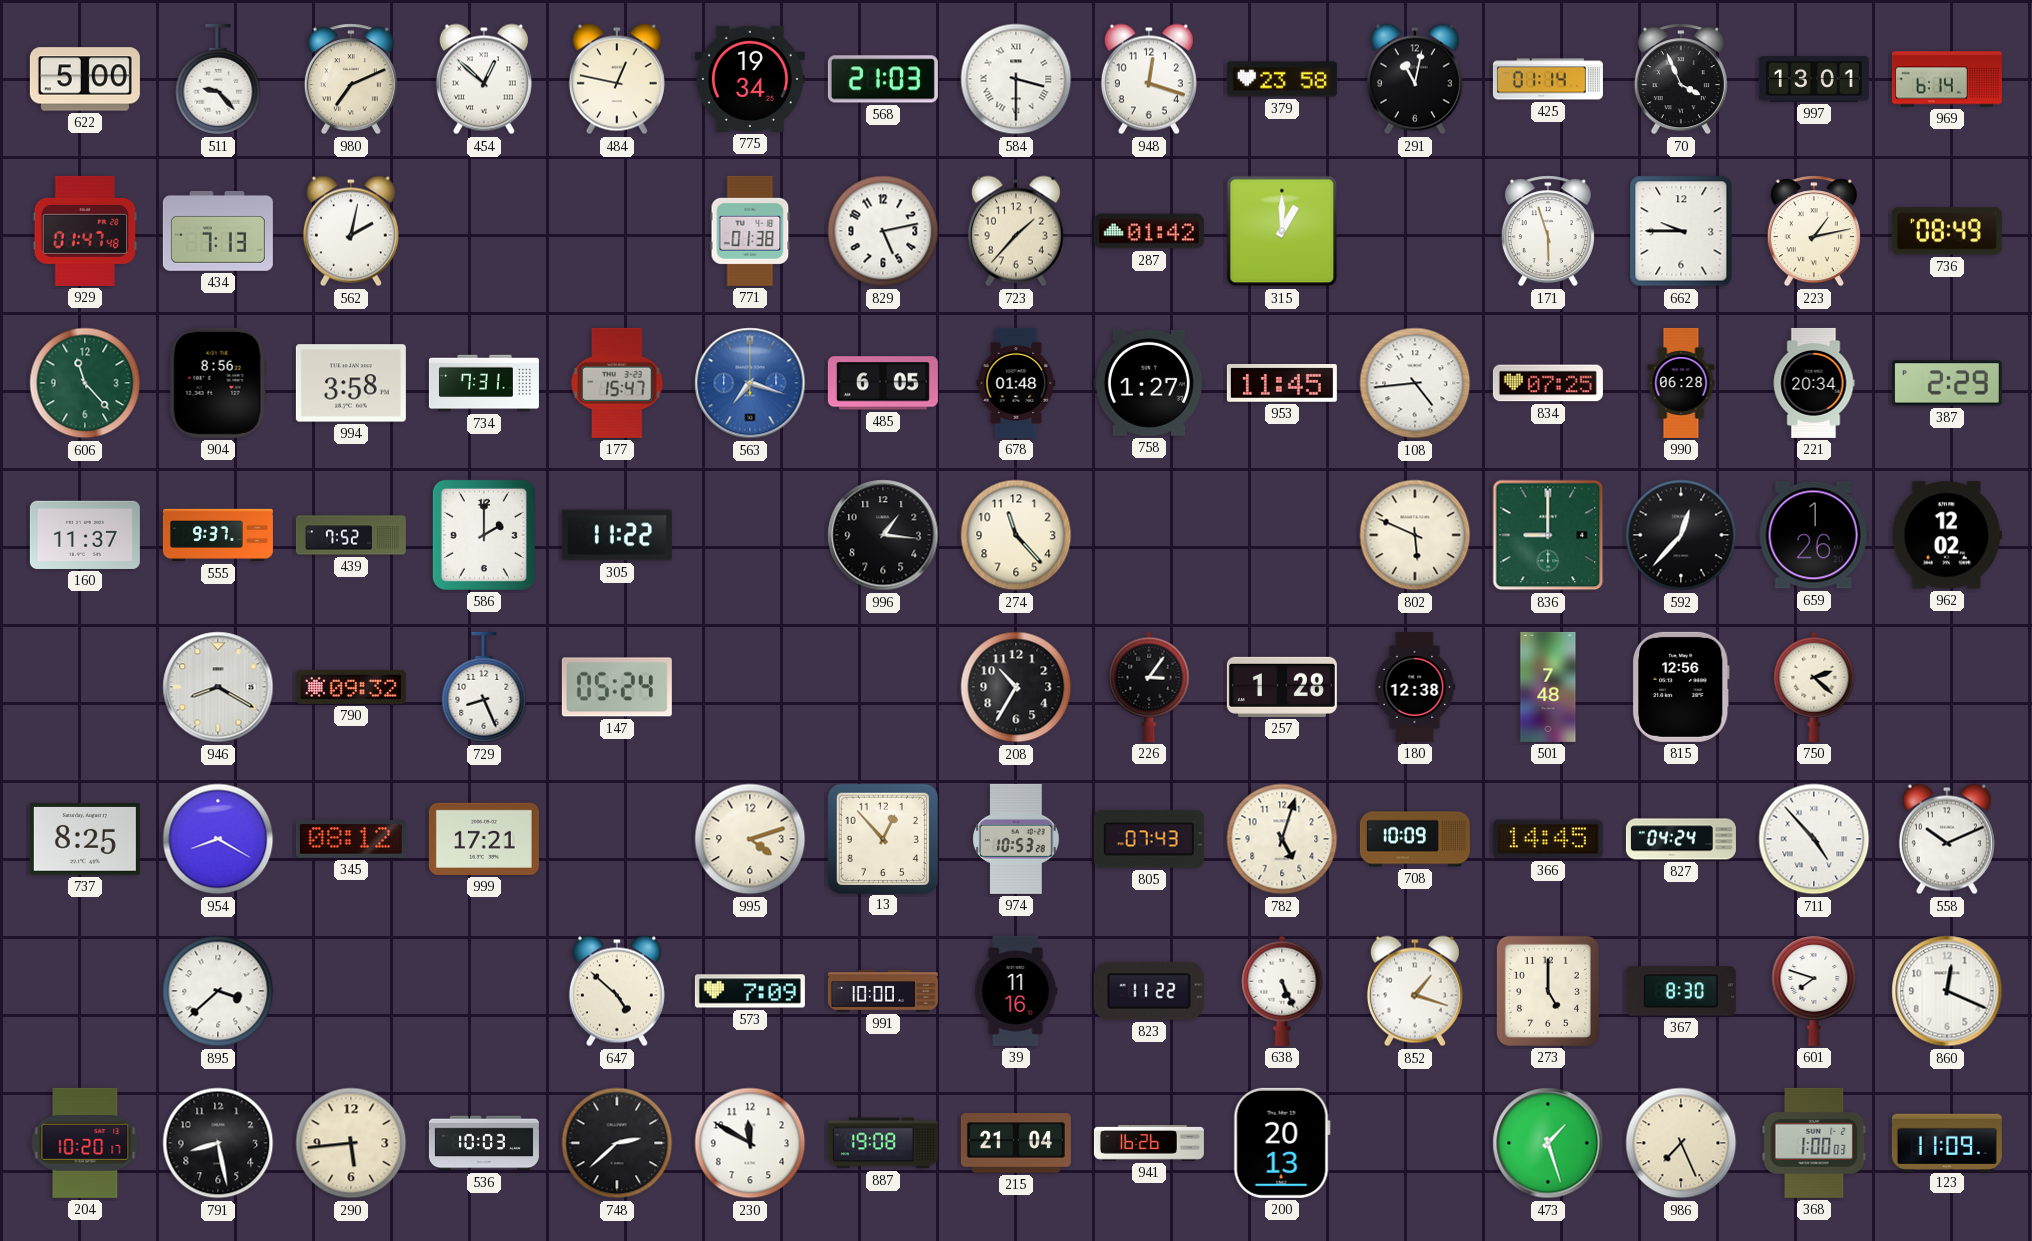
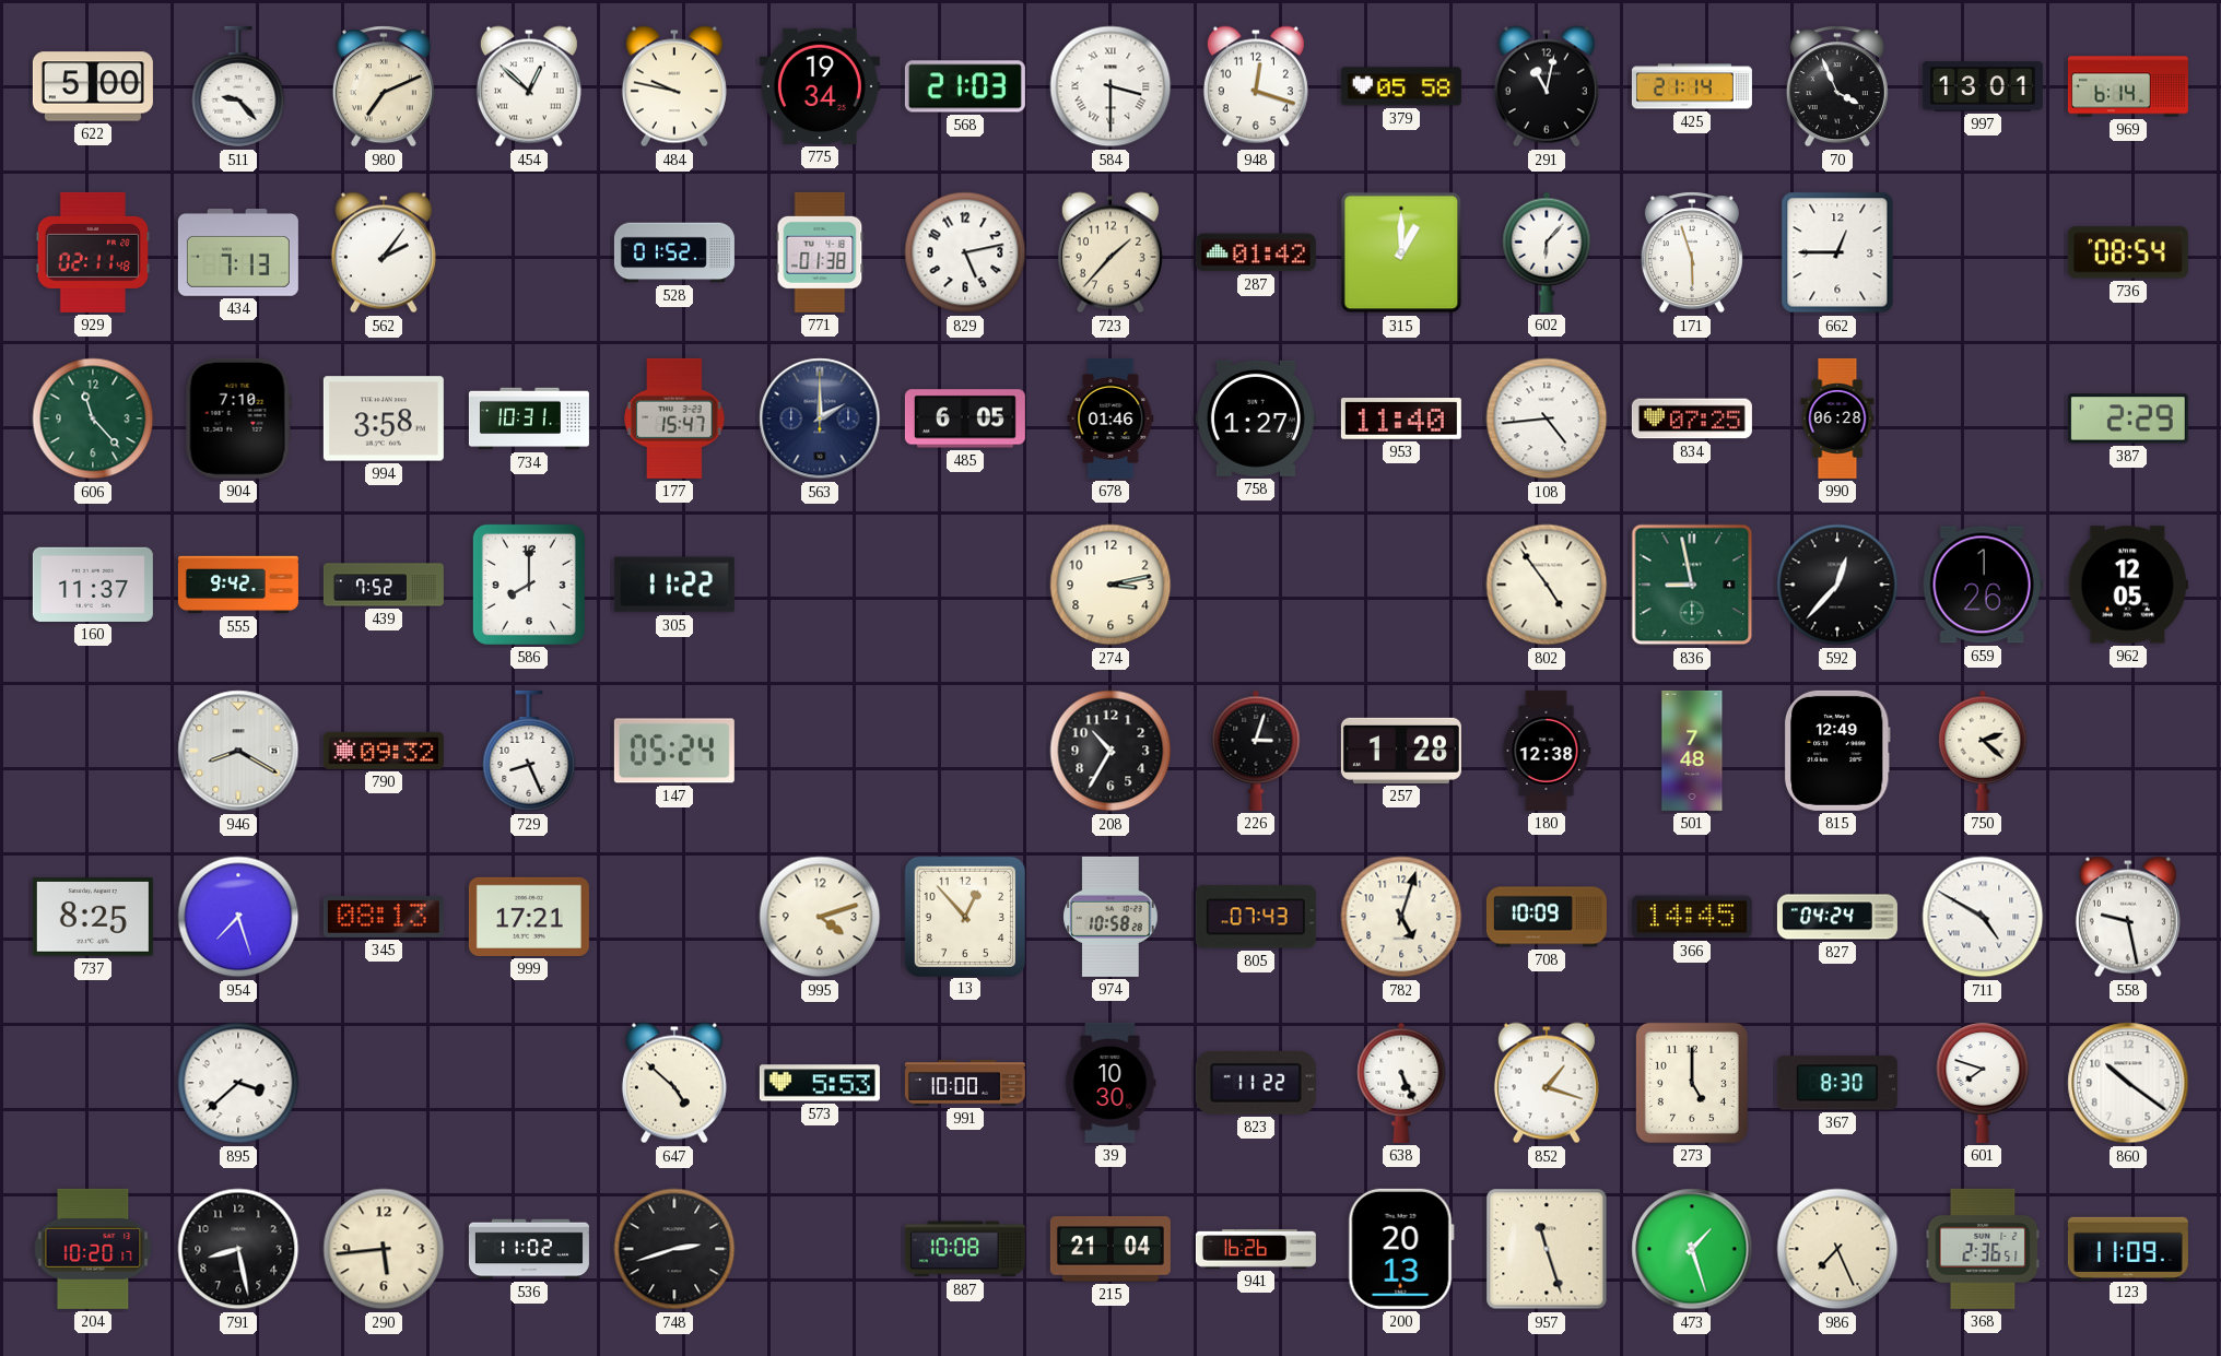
484: 12:47 -> 9:47 (674, 86)
379: 23:58 -> 05:58 (1401, 86)
425: 01:14 -> 21:14 (1692, 86)
929: 01:47 -> 02:11 (93, 252)
562: 2:02 -> 2:06 (384, 252)
528: none -> 01:52 (674, 252)
602: none -> 6:07 (1547, 252)
662: 9:45 -> 12:45 (1837, 252)
223: 1:13 -> none (1814, 231)
736: 08:49 -> 08:54 (2128, 252)
904: 8:56 -> 7:10 (238, 418)
734: 7:31 -> 10:31 (529, 418)
563: 7:18 -> 2:00 (820, 418)
563 dial: blue -> navy (820, 418)
678: 01:48 -> 01:46 (1110, 418)
953: 11:45 -> 11:40 (1401, 420)
221: 20:34 -> none (1814, 383)
555: 9:37 -> 9:42 (238, 585)
586: 2:00 -> 8:00 (529, 585)
996: 1:16 -> none (883, 535)
274: 11:23 -> 3:13 (1110, 585)
802: 5:49 -> 4:54 (1547, 585)
836: 9:00 -> 8:58 (1692, 585)
962: 12:02 -> 12:05 (2128, 585)
226: 3:06 -> 3:03 (1256, 751)
815: 12:56 -> 12:49 (1837, 751)
954: 8:20 -> 7:27 (238, 917)
345: 08:12 -> 08:13 (384, 917)
974: 10:53 -> 10:58 (1110, 917)
711: 4:53 -> 4:50 (1983, 917)
558: 10:11 -> 9:28 (2128, 917)
573: 7:09 -> 5:53 (820, 1083)
39: 11:16 -> 10:30 (1110, 1083)
860: 12:19 -> 10:21 (2128, 1083)
536: 10:03 -> 11:02 (529, 1249)
748: 2:38 -> 2:42 (674, 1249)
230: 11:50 -> none (750, 1143)
887: 19:08 -> 10:08 (965, 1249)
957: none -> 11:27 (1547, 1249)
368: 1:00 -> 2:36 (1983, 1249)
